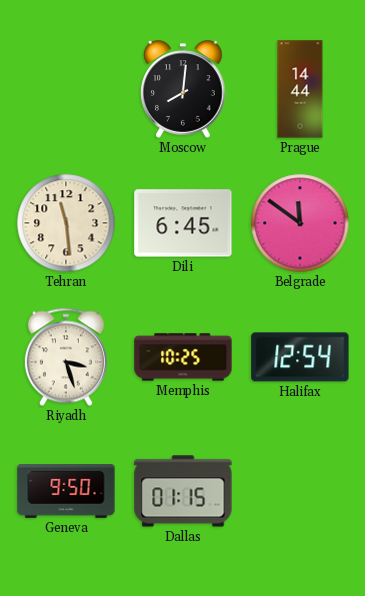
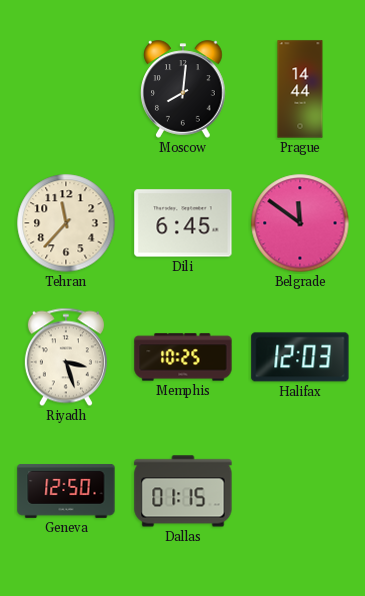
Tehran: 11:29 -> 11:37 (66, 223)
Halifax: 12:54 -> 12:03 (300, 357)
Geneva: 9:50 -> 12:50 (66, 492)
